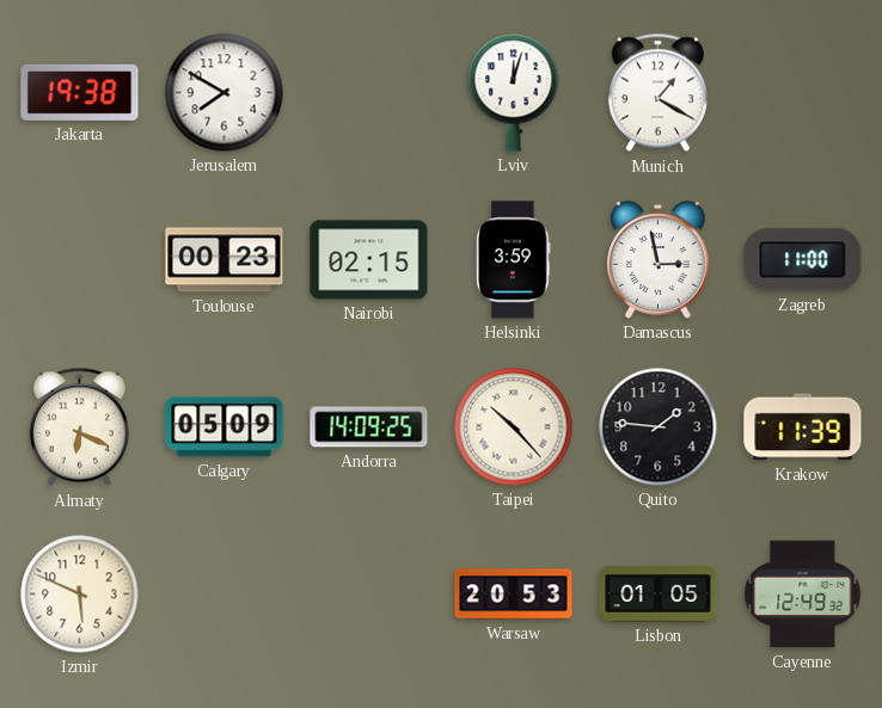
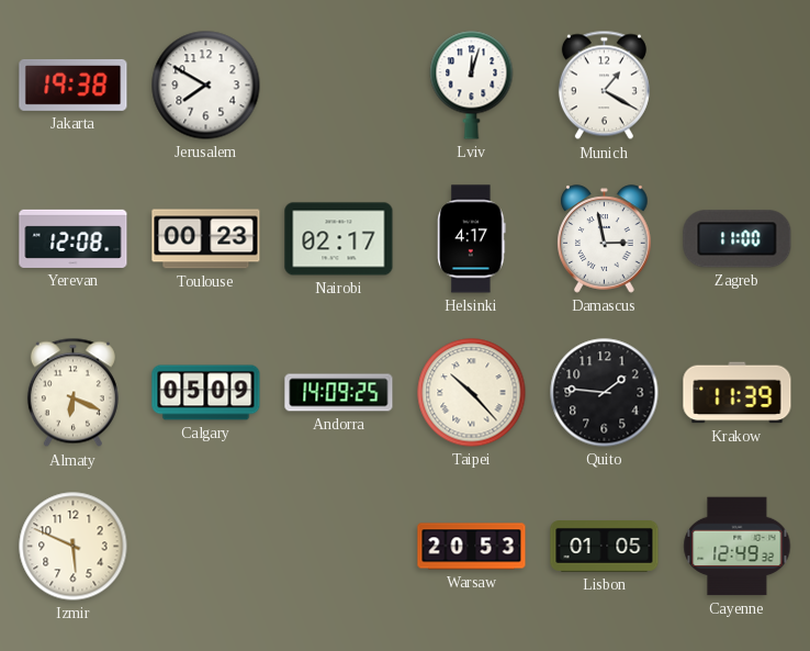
Yerevan: none -> 12:08 (74, 238)
Nairobi: 02:15 -> 02:17 (339, 239)
Helsinki: 3:59 -> 4:17 (472, 239)
